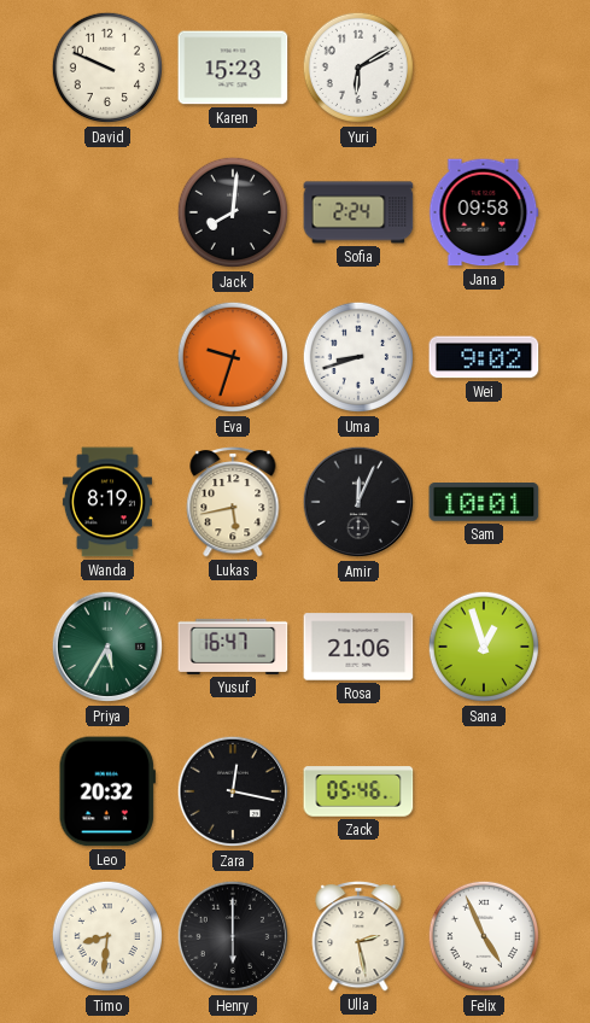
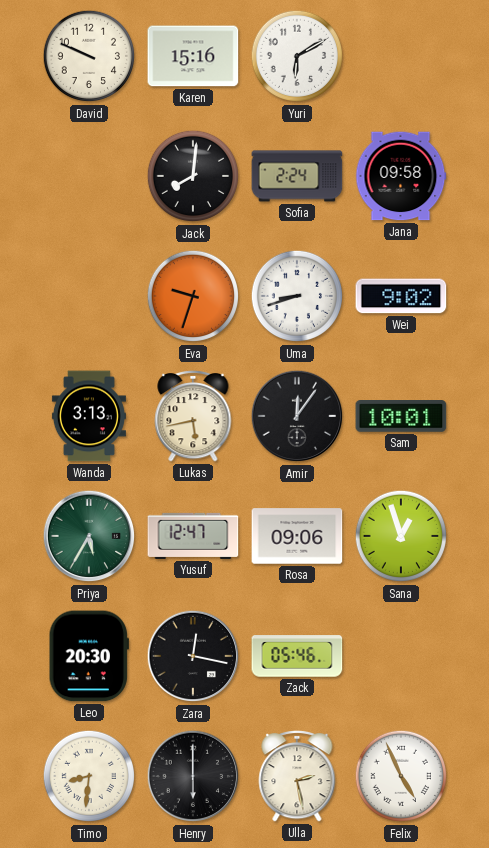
Karen: 15:23 -> 15:16 (193, 56)
Wanda: 8:19 -> 3:13 (89, 416)
Amir: 12:04 -> 12:06 (297, 416)
Yusuf: 16:47 -> 12:47 (193, 536)
Rosa: 21:06 -> 09:06 (297, 536)
Leo: 20:32 -> 20:30 (89, 656)
